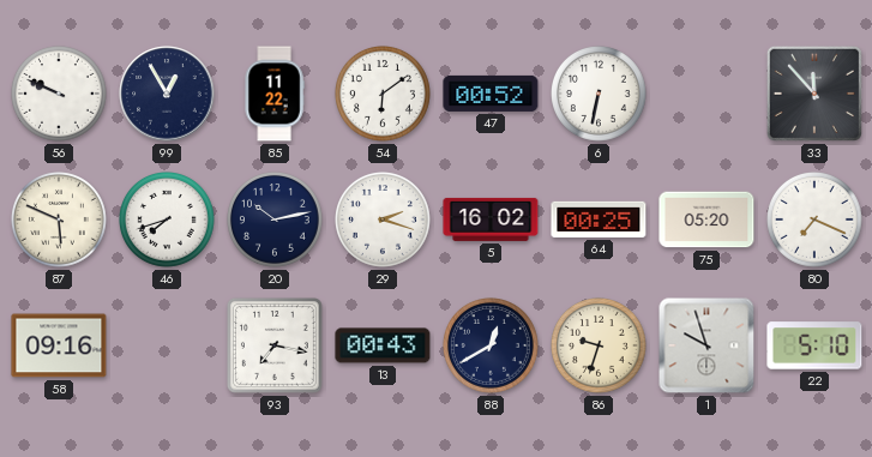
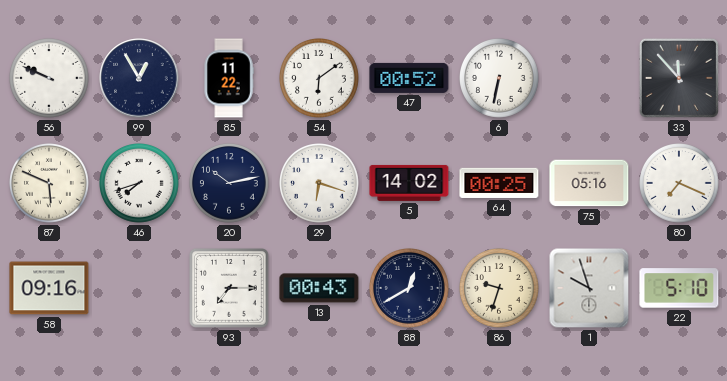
29: 2:18 -> 6:18 (320, 184)
5: 16:02 -> 14:02 (409, 183)
75: 05:20 -> 05:16 (589, 183)
93: 7:17 -> 7:15 (229, 288)
